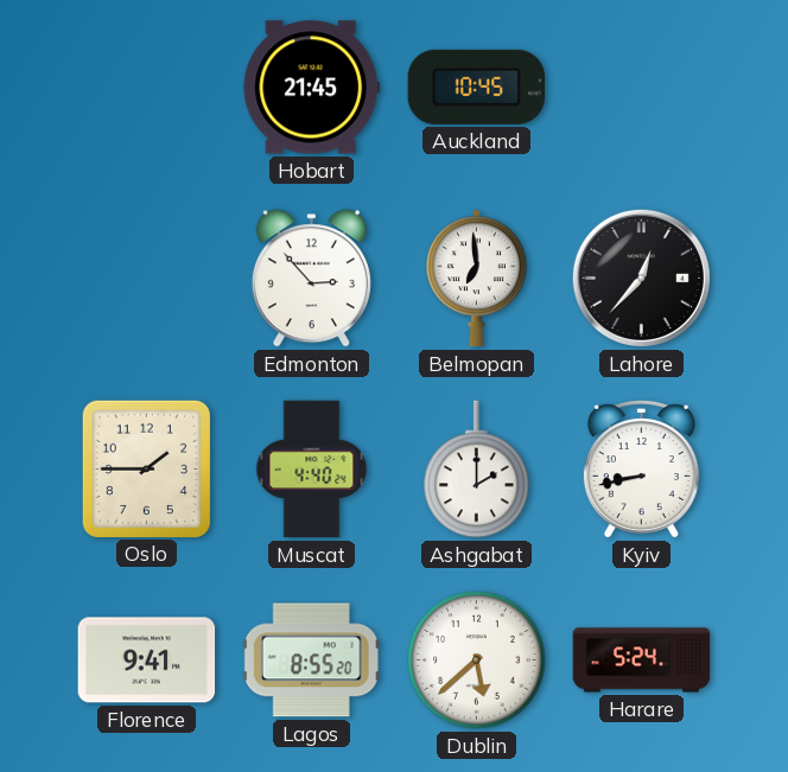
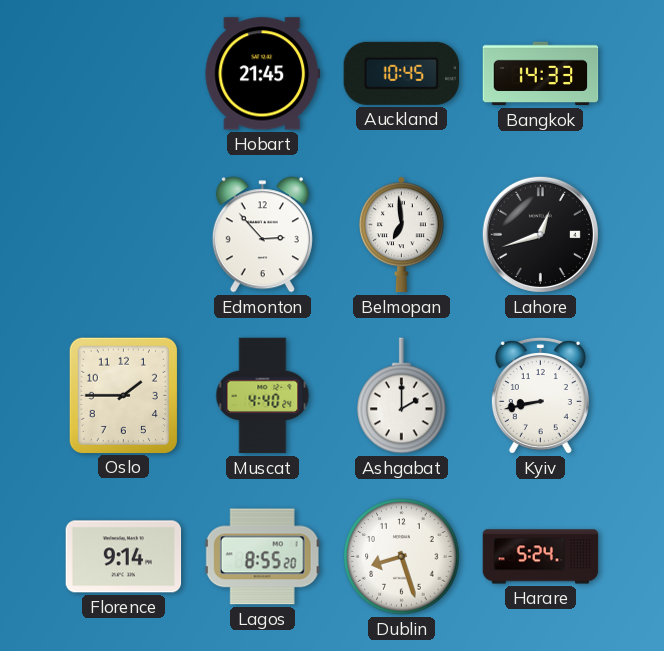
Bangkok: none -> 14:33 (541, 74)
Lahore: 12:37 -> 12:42 (540, 234)
Florence: 9:41 -> 9:14 (124, 557)
Dublin: 5:38 -> 8:27 (402, 557)
